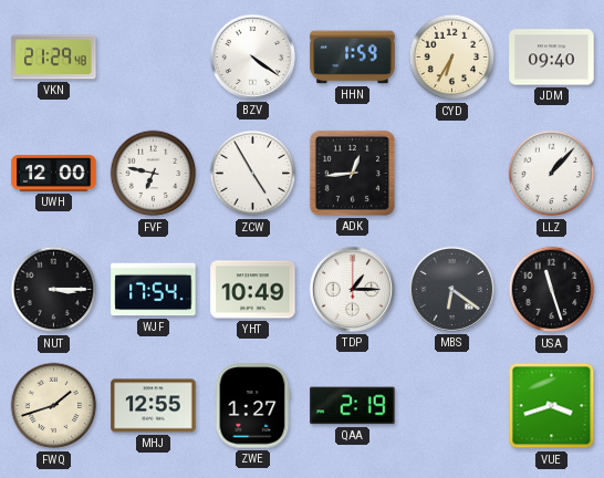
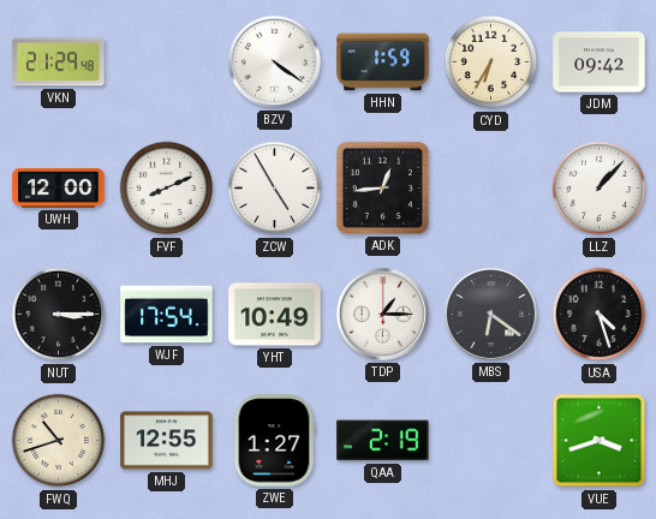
JDM: 09:40 -> 09:42 (600, 62)
FVF: 6:47 -> 8:11 (167, 189)
USA: 11:27 -> 4:27 (600, 315)
FWQ: 1:42 -> 10:42 (59, 441)
